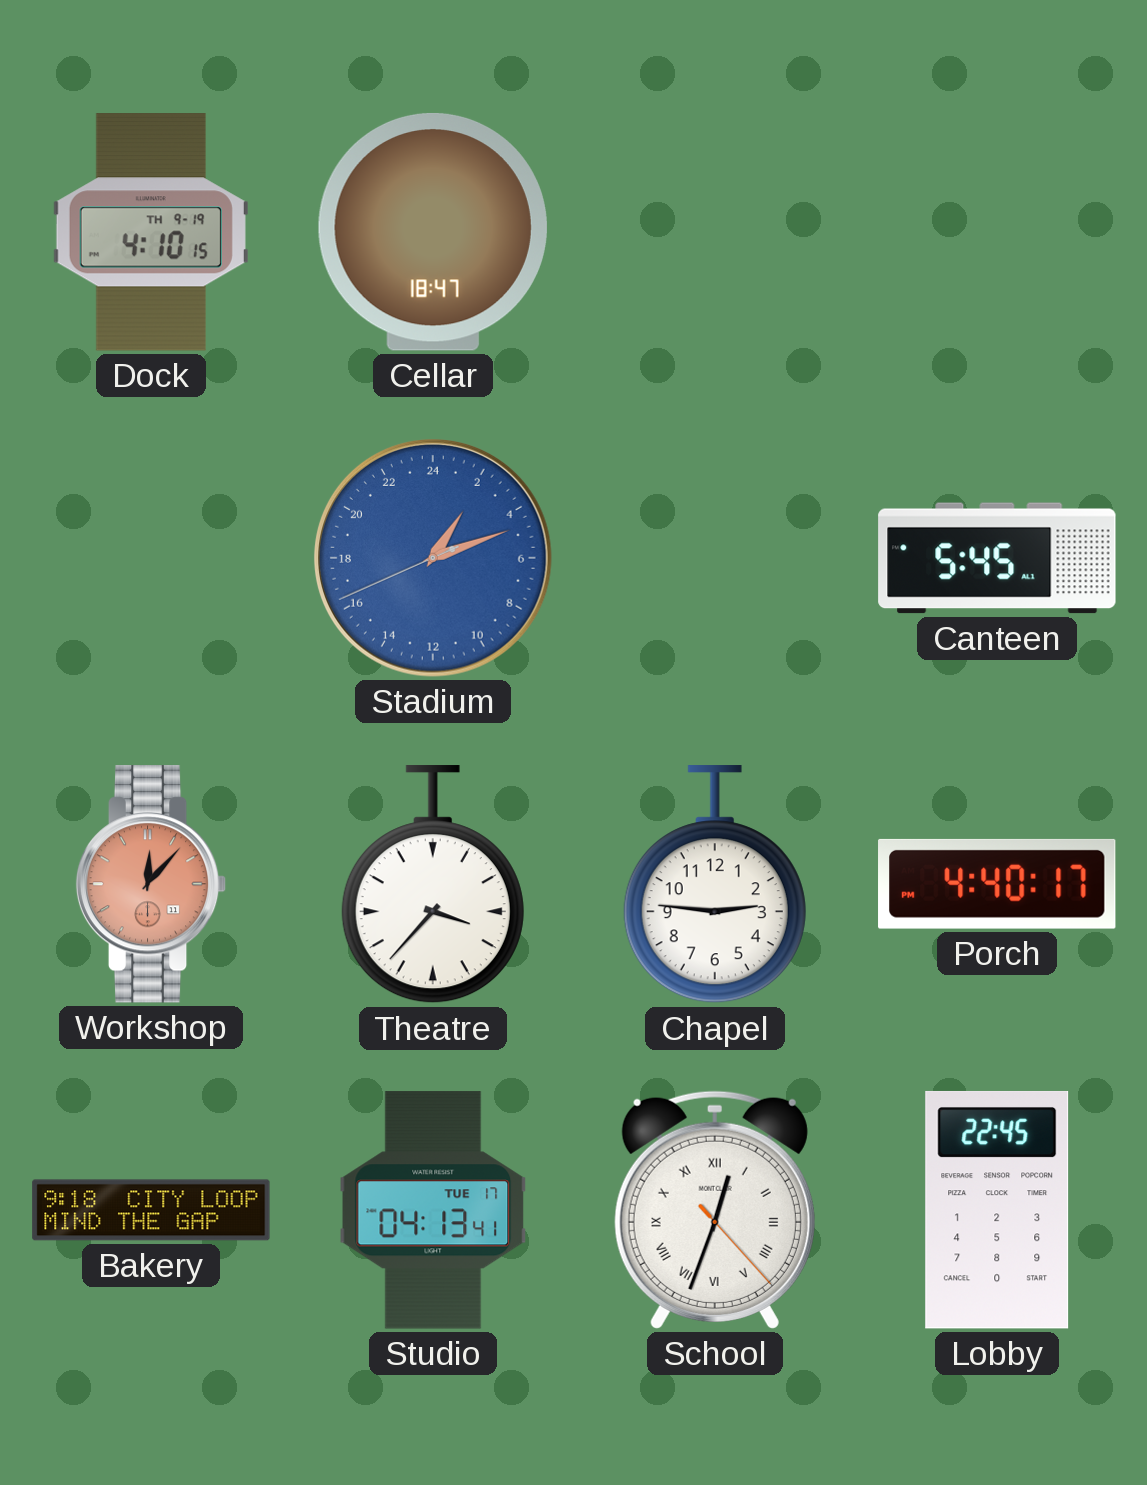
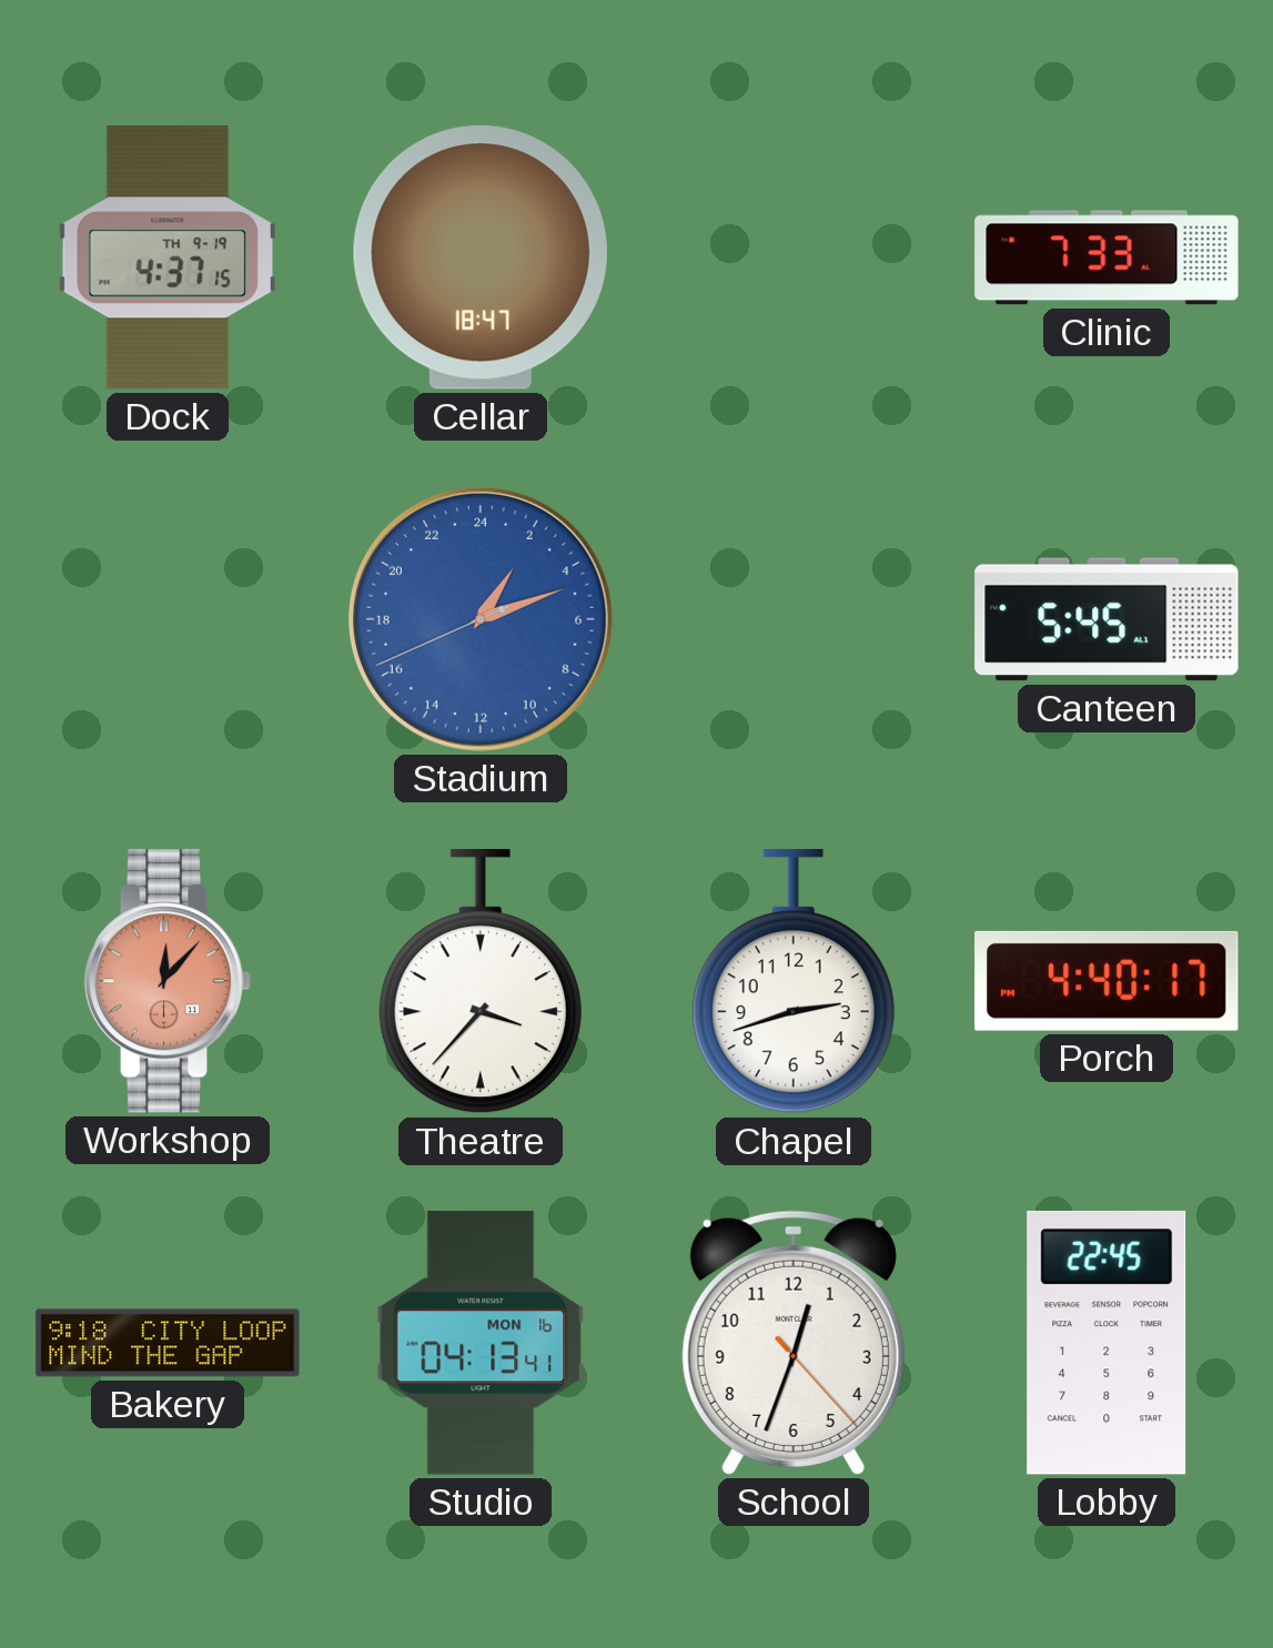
Dock: 4:10 -> 4:37 (168, 257)
Clinic: none -> 7:33 (1107, 257)
Chapel: 2:46 -> 2:42 (794, 982)
Studio date: TUE 17 -> MON 16 (481, 1343)
School numerals: Roman -> Arabic (794, 1343)
